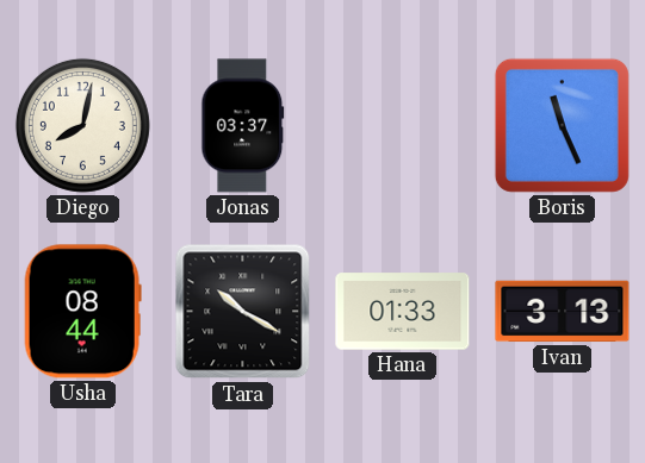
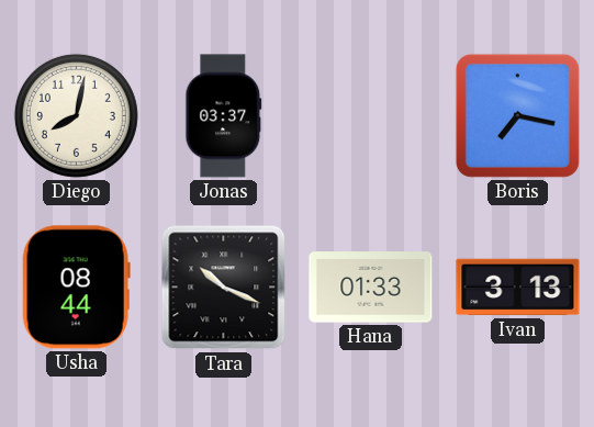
Boris: 11:26 -> 7:17 (517, 115)
Tara: 10:20 -> 10:19 (224, 288)
